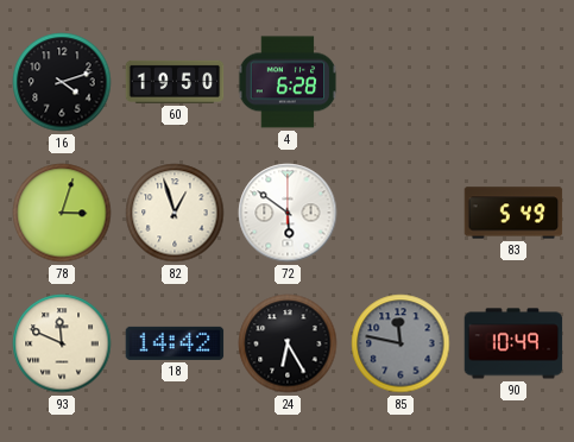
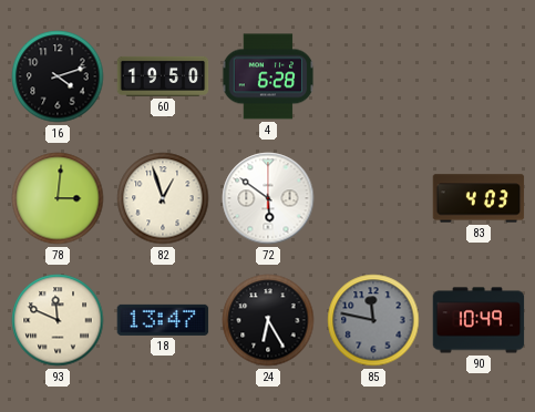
78: 3:03 -> 3:01 (58, 198)
83: 5:49 -> 4:03 (479, 198)
18: 14:42 -> 13:47 (163, 320)
